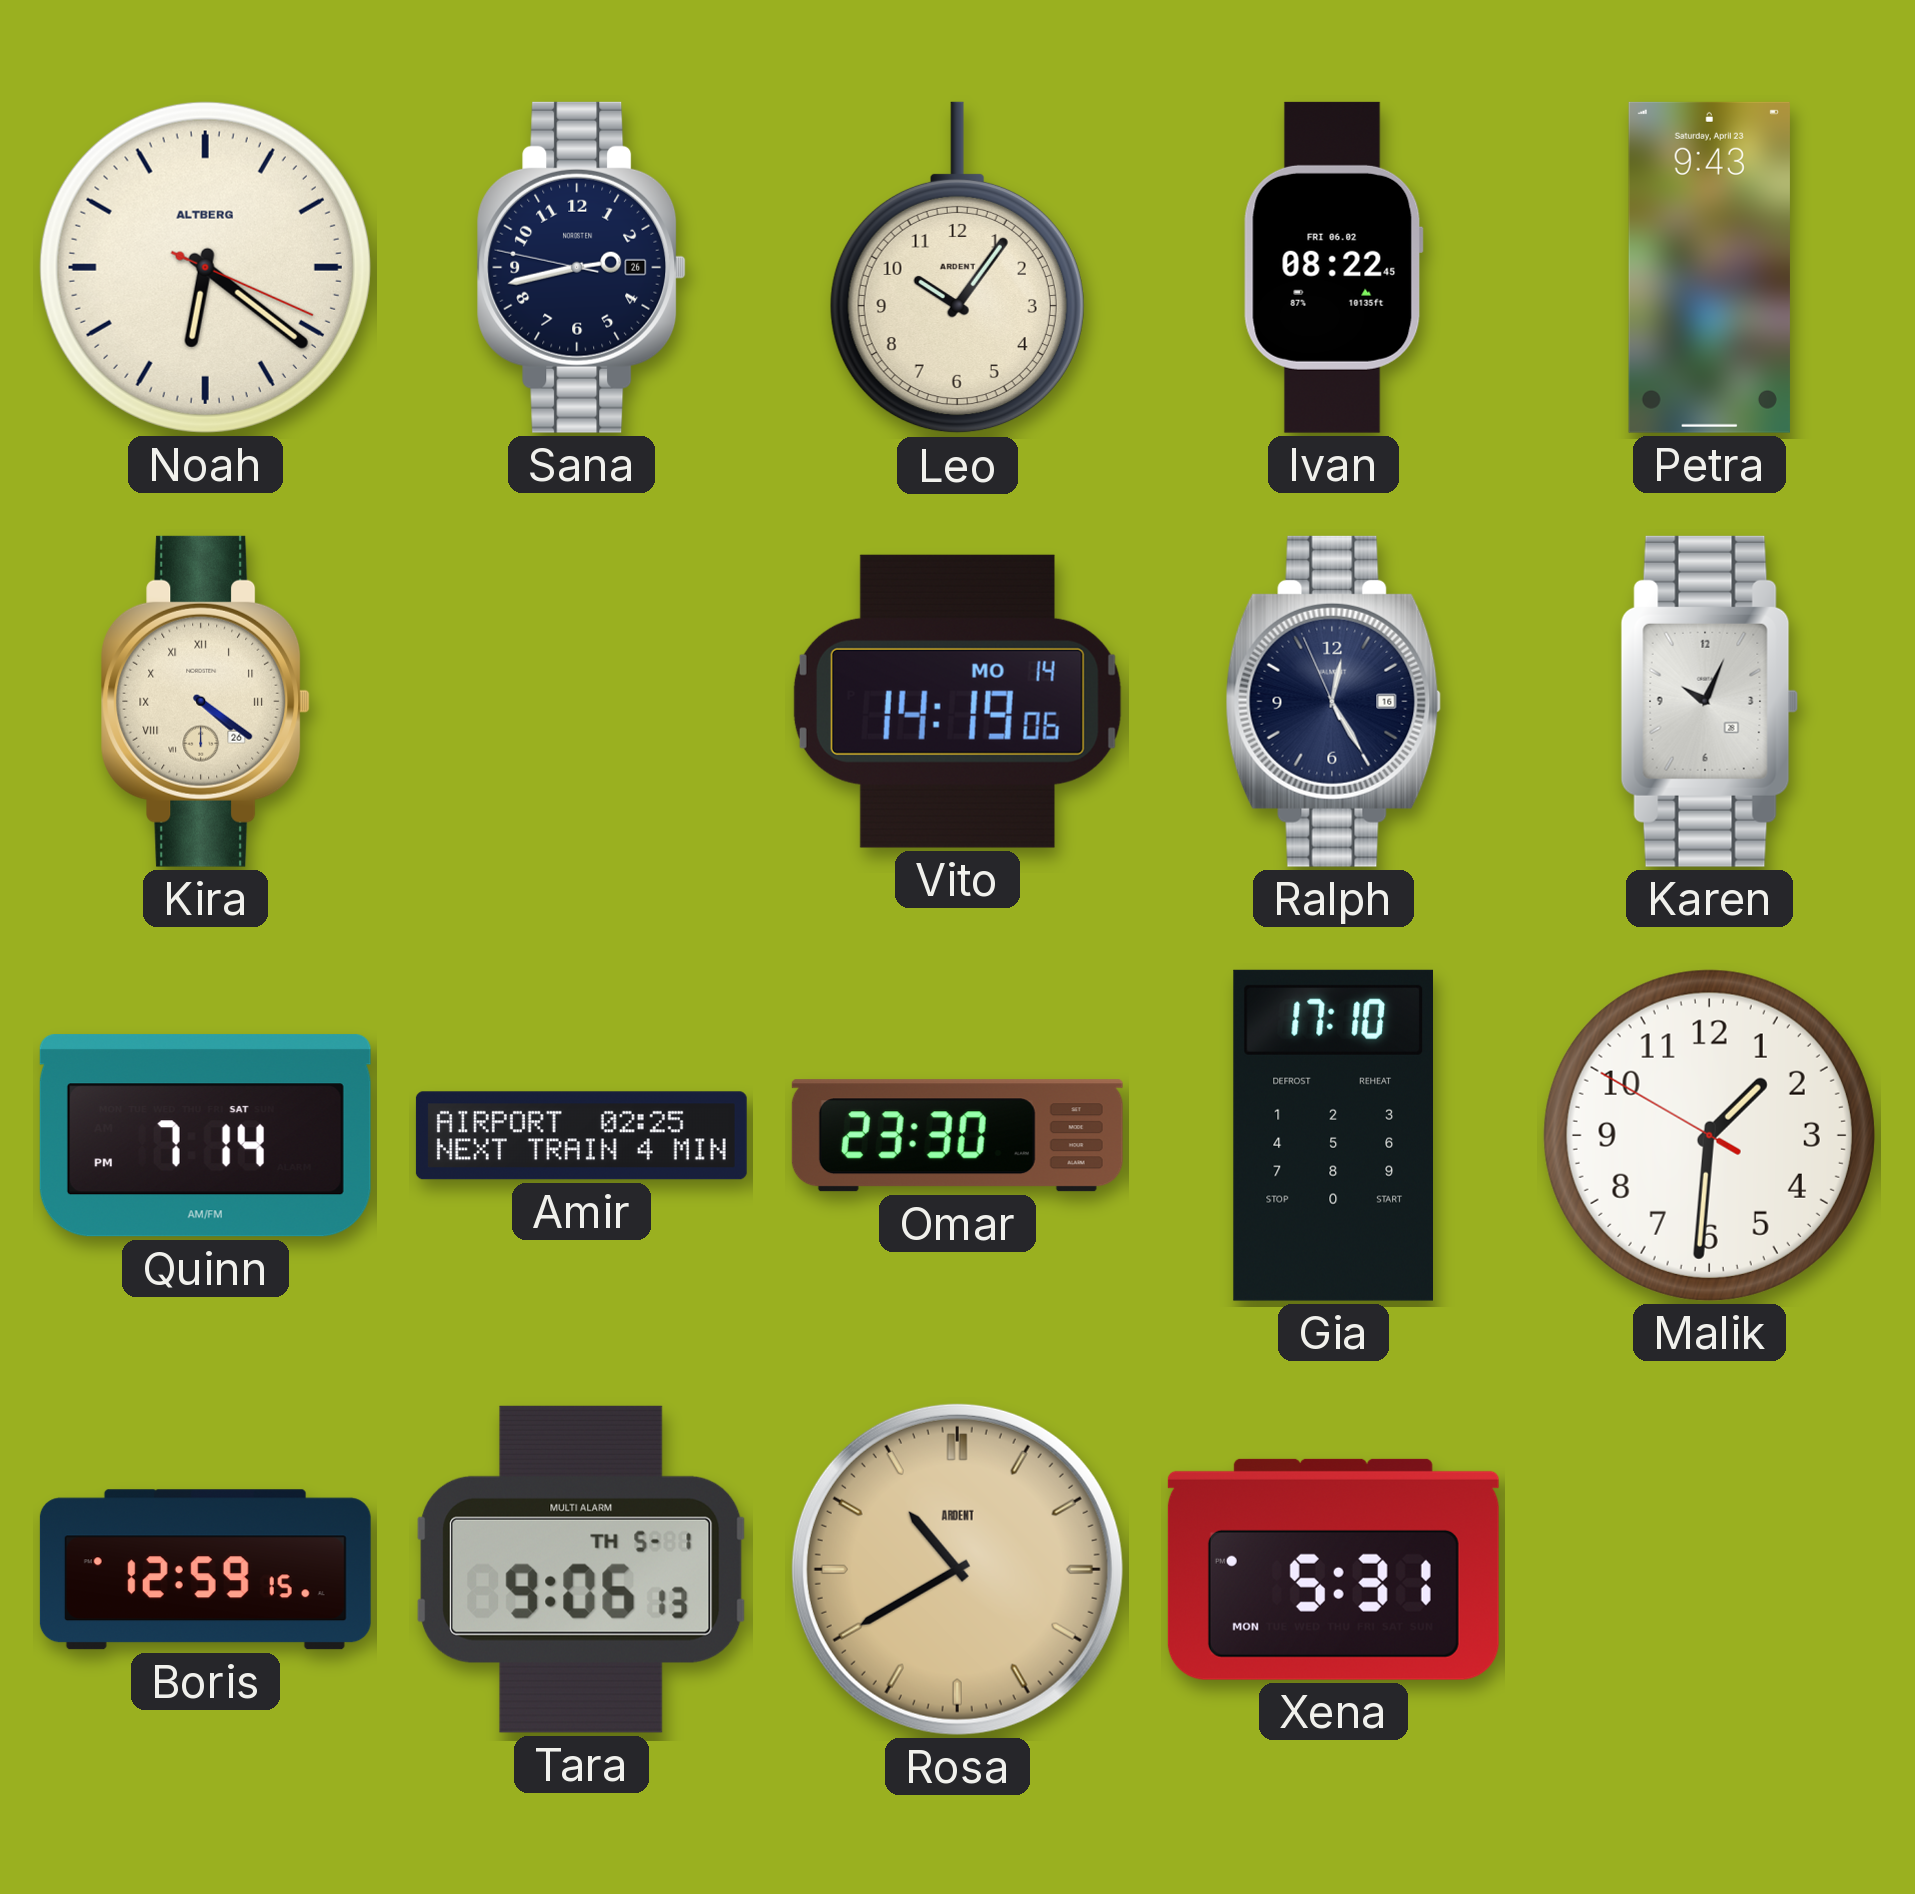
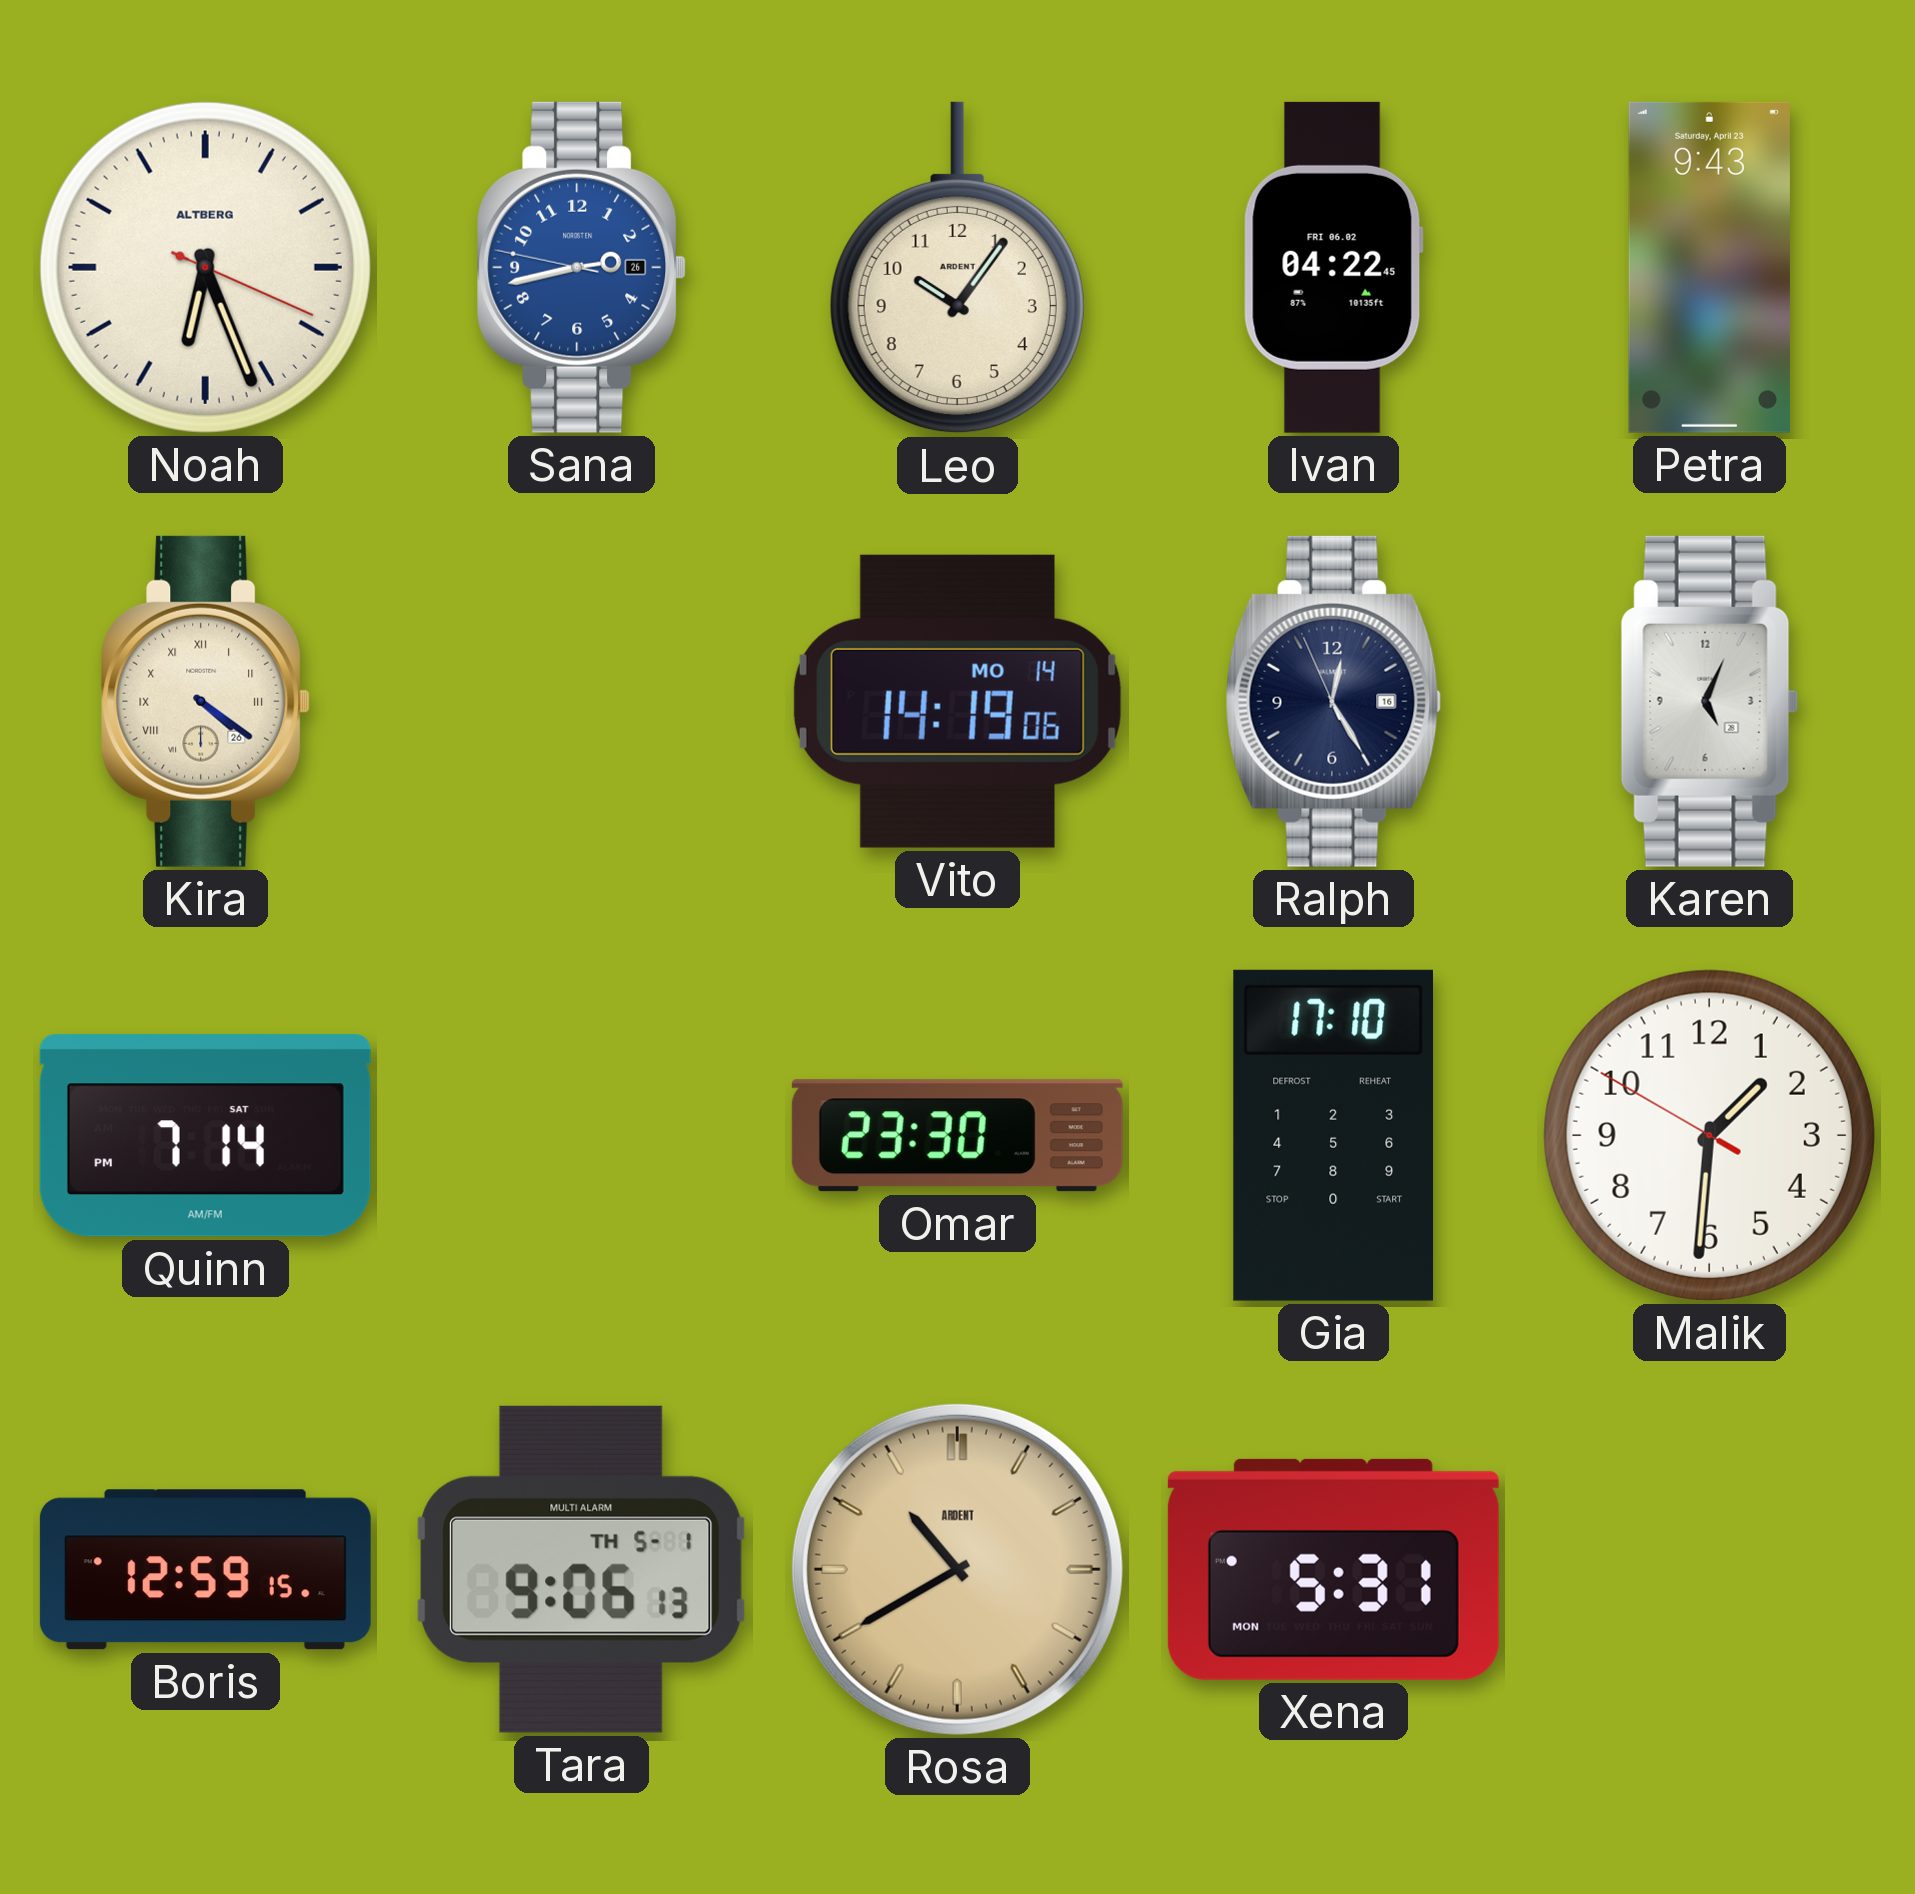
Noah: 6:21 -> 6:26 (205, 267)
Sana dial: navy -> blue (582, 267)
Ivan: 08:22 -> 04:22 (1333, 267)
Karen: 10:04 -> 5:04 (1709, 701)
Amir: 02:25 -> none (581, 1136)
